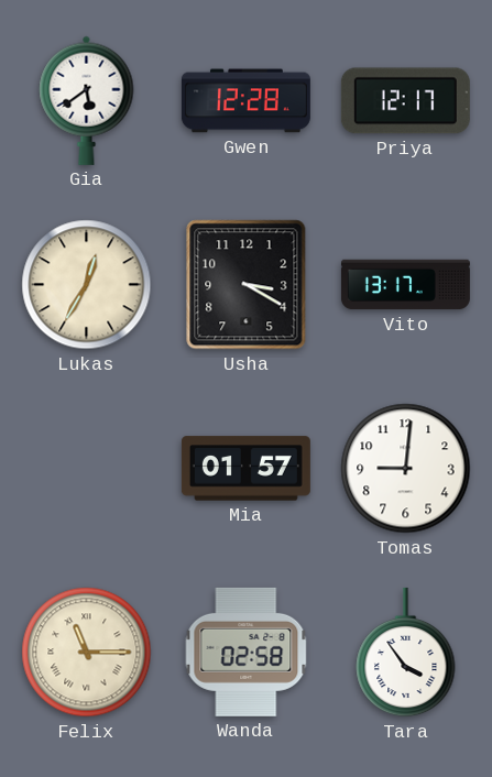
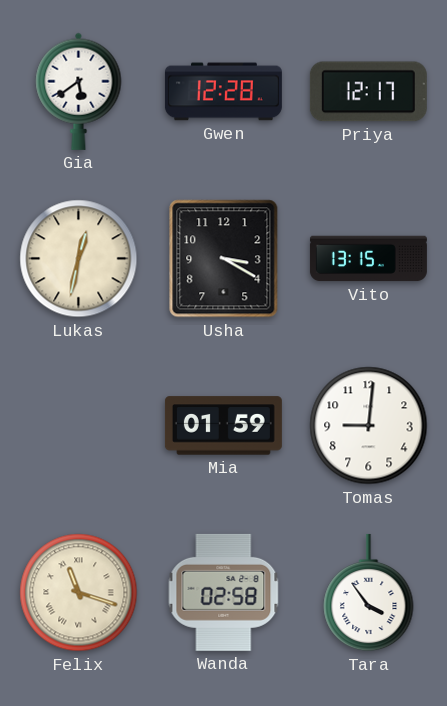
Lukas: 12:35 -> 12:32 (79, 259)
Vito: 13:17 -> 13:15 (368, 259)
Mia: 01:57 -> 01:59 (223, 426)
Felix: 11:15 -> 11:18 (79, 593)
